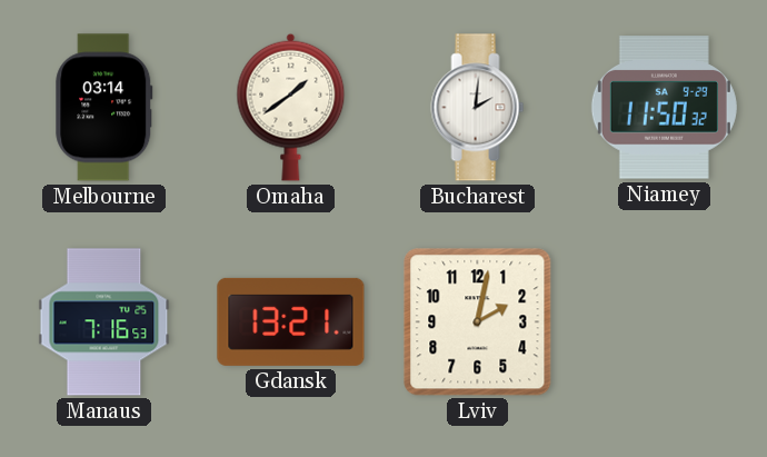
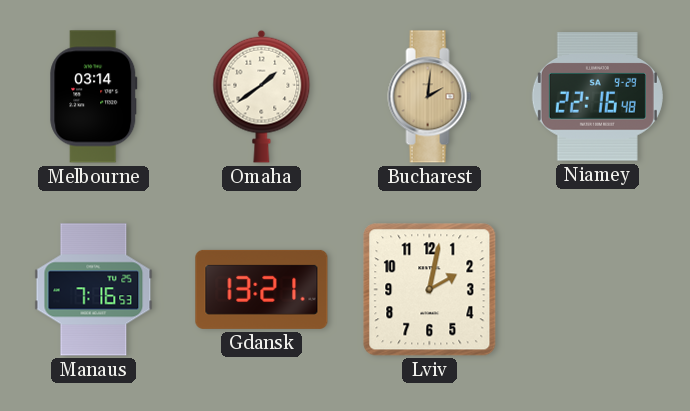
Bucharest dial: white -> champagne (430, 97)
Niamey: 11:50 -> 22:16 (597, 97)
